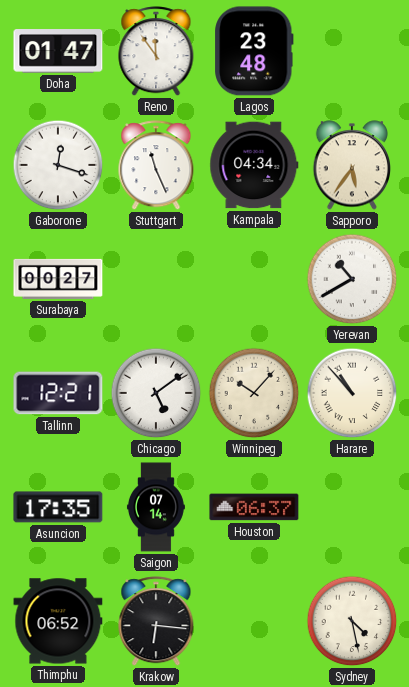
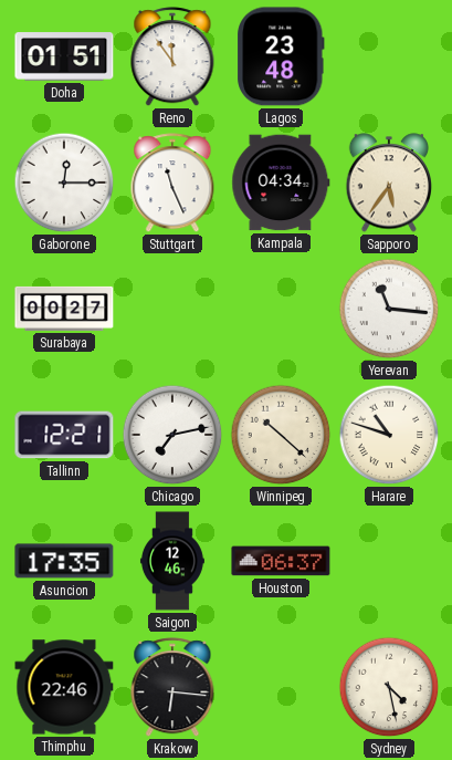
Doha: 01:47 -> 01:51 (64, 56)
Gaborone: 12:18 -> 12:15 (64, 183)
Yerevan: 10:40 -> 11:16 (389, 309)
Chicago: 5:09 -> 7:13 (172, 435)
Winnipeg: 10:07 -> 10:22 (281, 435)
Harare: 10:53 -> 10:48 (389, 435)
Saigon: 07:14 -> 12:46 (172, 561)
Thimphu: 06:52 -> 22:46 (64, 687)
